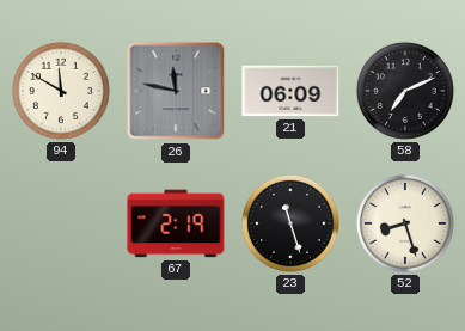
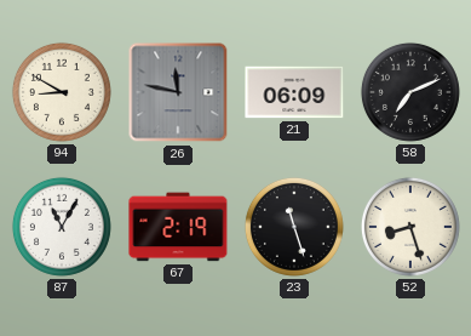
94: 11:50 -> 8:50 (62, 92)
87: none -> 11:05 (62, 227)
